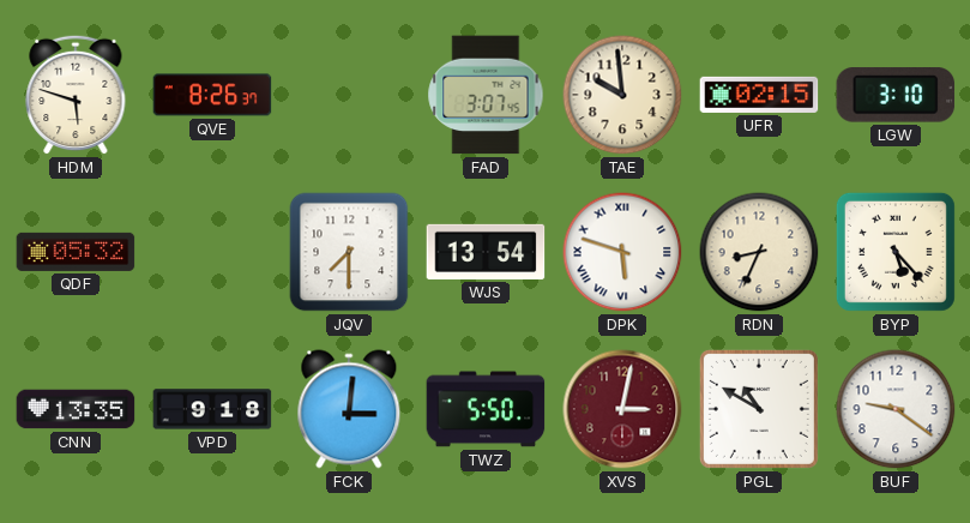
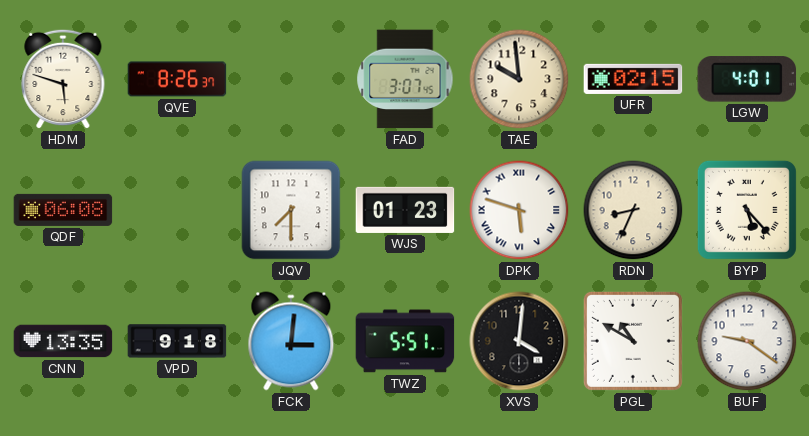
LGW: 3:10 -> 4:01 (747, 79)
QDF: 05:32 -> 06:08 (63, 210)
WJS: 13:54 -> 01:23 (405, 210)
TWZ: 5:50 -> 5:51 (405, 341)
XVS: 3:02 -> 4:01 (519, 341)
XVS dial: burgundy -> black (519, 341)
